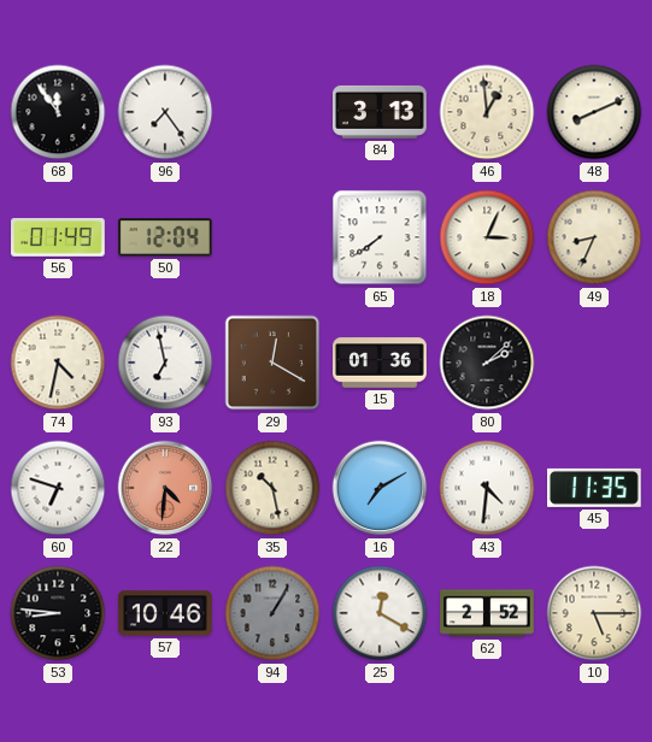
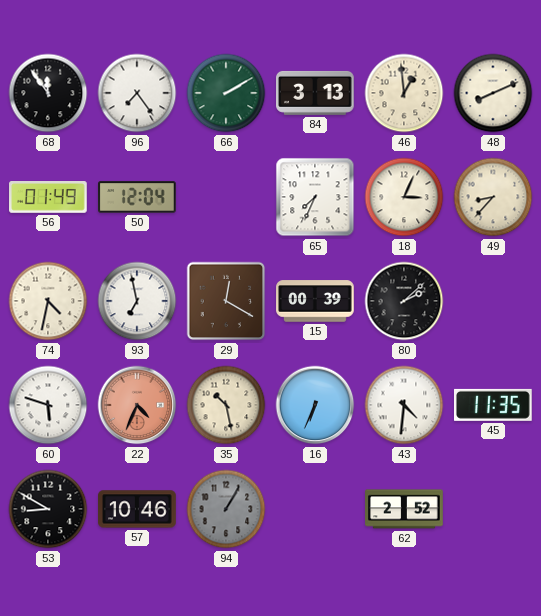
66: none -> 2:10 (226, 93)
65: 7:39 -> 7:34 (315, 197)
49: 8:34 -> 8:37 (493, 197)
15: 01:36 -> 00:39 (315, 301)
60: 6:48 -> 5:48 (48, 405)
22: 4:31 -> 4:34 (137, 405)
16: 7:10 -> 6:34 (315, 405)
53: 8:46 -> 8:50 (48, 509)
25: 12:20 -> none (380, 613)
10: 5:15 -> none (594, 613)
